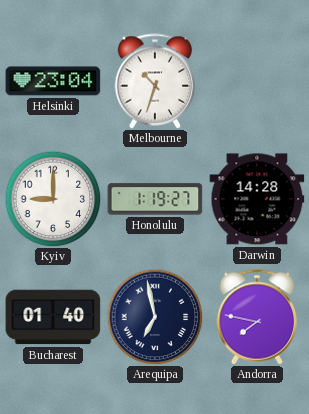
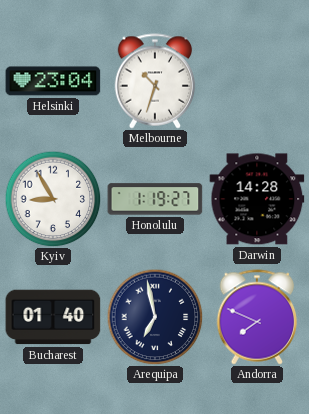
Kyiv: 9:00 -> 8:55 (53, 199)
Andorra: 7:47 -> 7:49 (257, 317)
